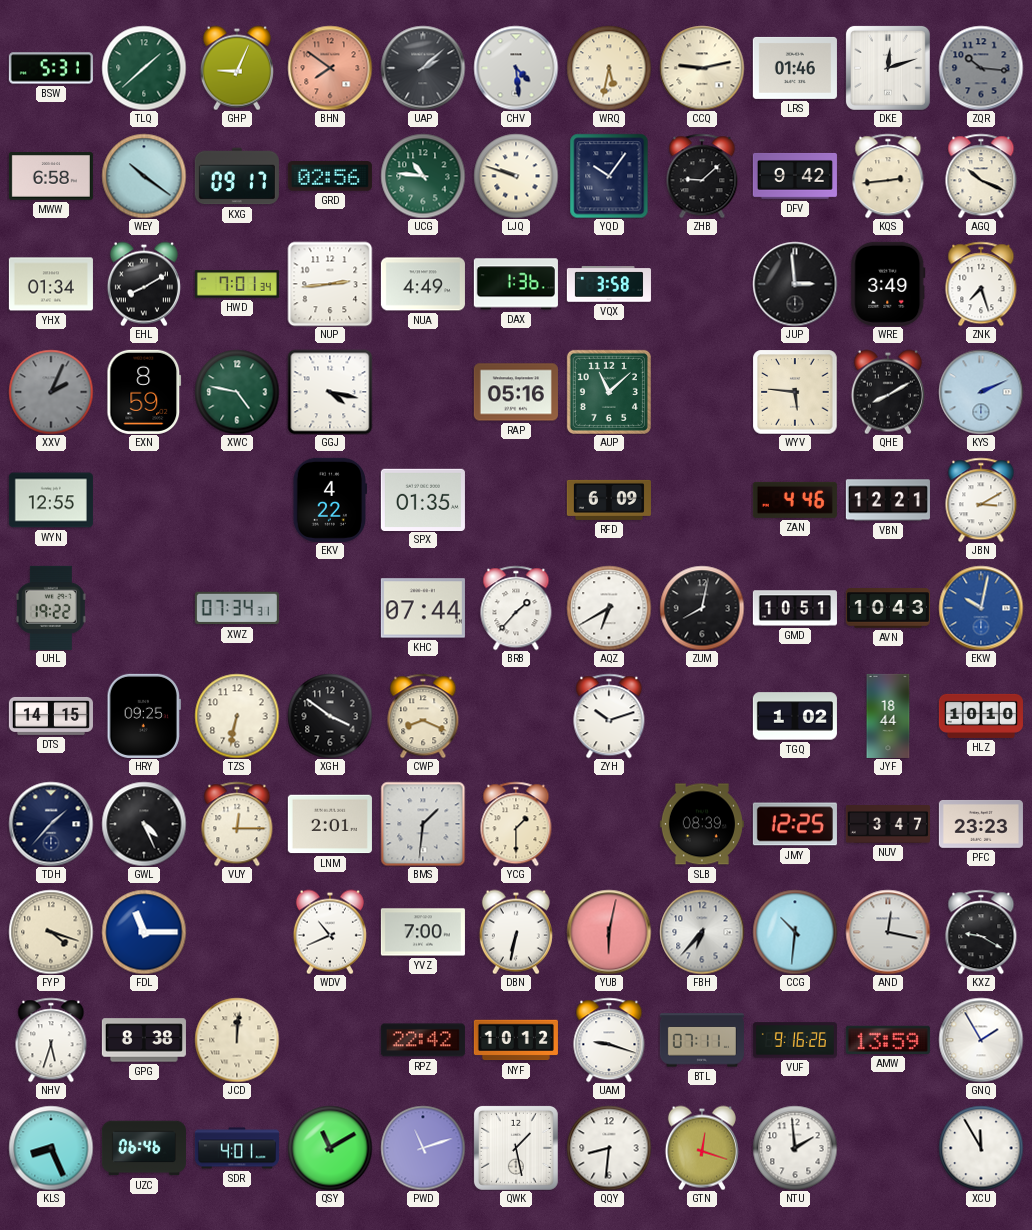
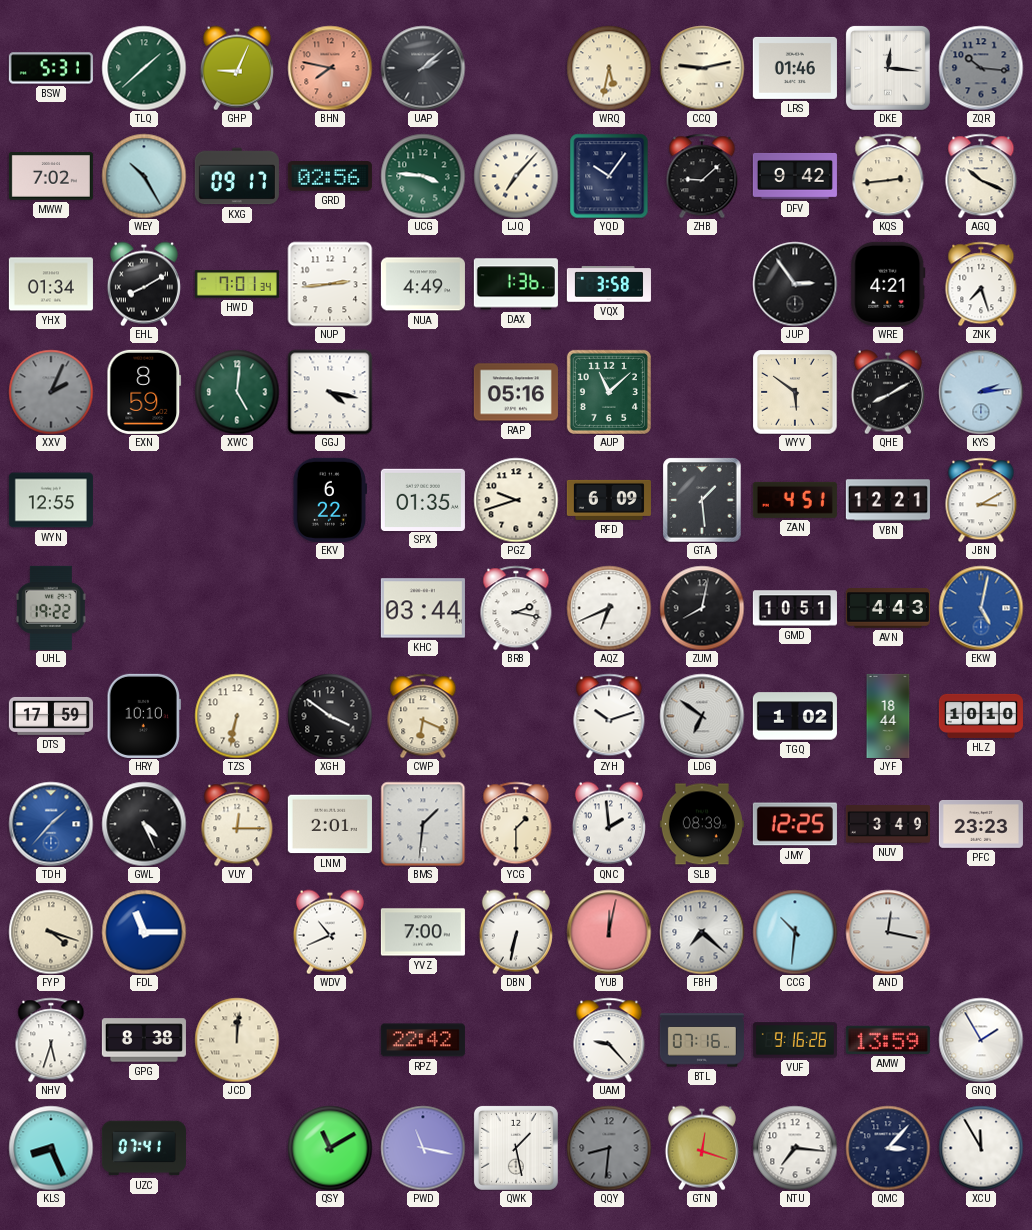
BHN: 7:51 -> 7:47 (330, 68)
CHV: 4:29 -> none (516, 68)
DKE: 12:12 -> 12:16 (888, 68)
MWW: 6:58 -> 7:02 (51, 176)
WEY: 10:21 -> 10:25 (144, 176)
UCG: 10:46 -> 3:46 (423, 176)
LJQ: 9:48 -> 7:07 (516, 176)
JUP: 2:59 -> 2:54 (795, 284)
WRE: 3:49 -> 4:21 (888, 284)
XWC: 4:47 -> 5:01 (237, 392)
WYV: 5:46 -> 5:51 (795, 392)
KYS: 2:11 -> 2:14 (981, 392)
EKV: 4:22 -> 6:22 (329, 500)
PGZ: none -> 9:42 (516, 500)
GTA: none -> 1:29 (702, 500)
ZAN: 4:46 -> 4:51 (795, 500)
XWZ: 07:34 -> none (237, 608)
KHC: 07:44 -> 03:44 (423, 608)
BRB: 1:37 -> 2:17 (516, 608)
AQZ: 6:40 -> 6:41 (609, 608)
AVN: 10:43 -> 4:43 (888, 608)
EKW: 10:02 -> 5:02 (981, 608)
DTS: 14:15 -> 17:59 (51, 716)
HRY: 09:25 -> 10:10 (144, 716)
CWP: 8:19 -> 6:19 (423, 716)
LDG: none -> 6:51 (702, 716)
TDH dial: navy -> blue (51, 824)
QNC: none -> 1:59 (609, 824)
NUV: 3:47 -> 3:49 (888, 825)
YUB: 6:02 -> 12:02 (609, 932)
FBH: 6:37 -> 7:22 (702, 932)
KXZ: 9:20 -> none (981, 932)
NYF: 10:12 -> none (516, 1040)
UAM: 9:18 -> 9:23 (609, 1040)
BTL: 07:11 -> 07:16 (702, 1040)
UZC: 06:46 -> 07:41 (144, 1148)
SDR: 4:01 -> none (237, 1148)
PWD: 11:12 -> 11:17 (423, 1148)
QQY dial: white -> grey (609, 1148)
NTU: 1:59 -> 7:16 (795, 1148)
QMC: none -> 3:07 (888, 1148)
